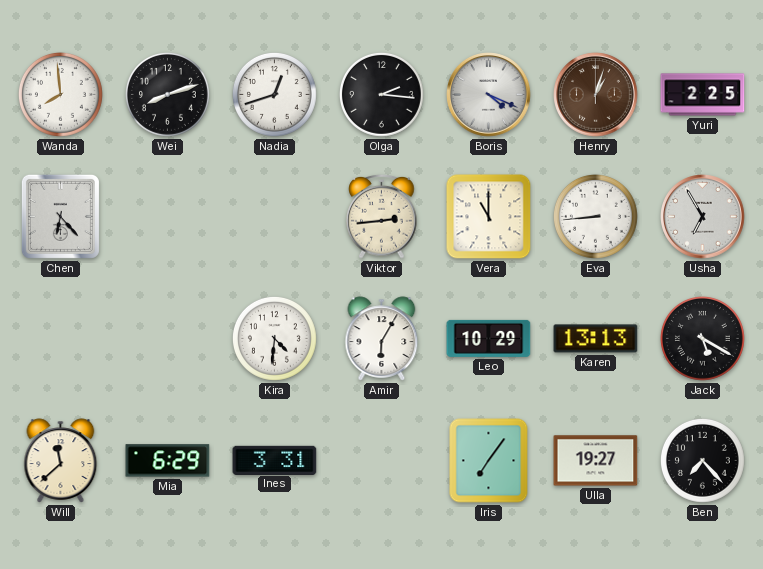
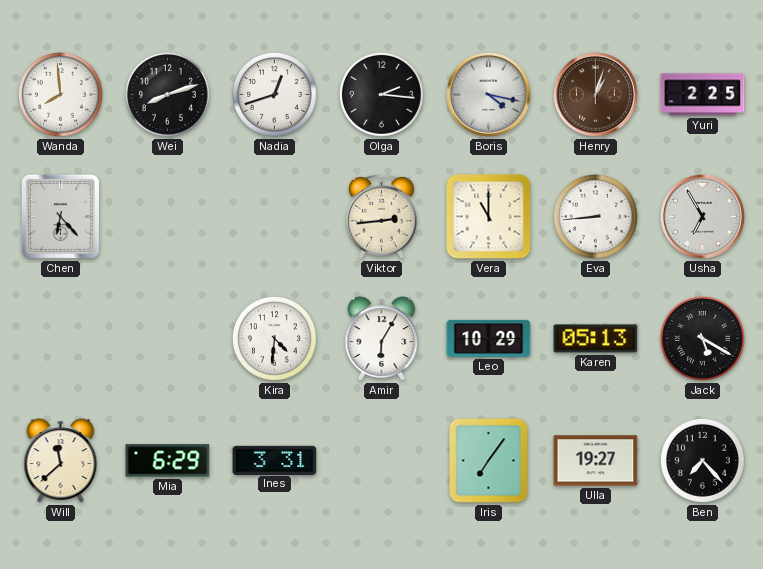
Boris: 4:19 -> 4:17 (489, 95)
Karen: 13:13 -> 05:13 (596, 339)
